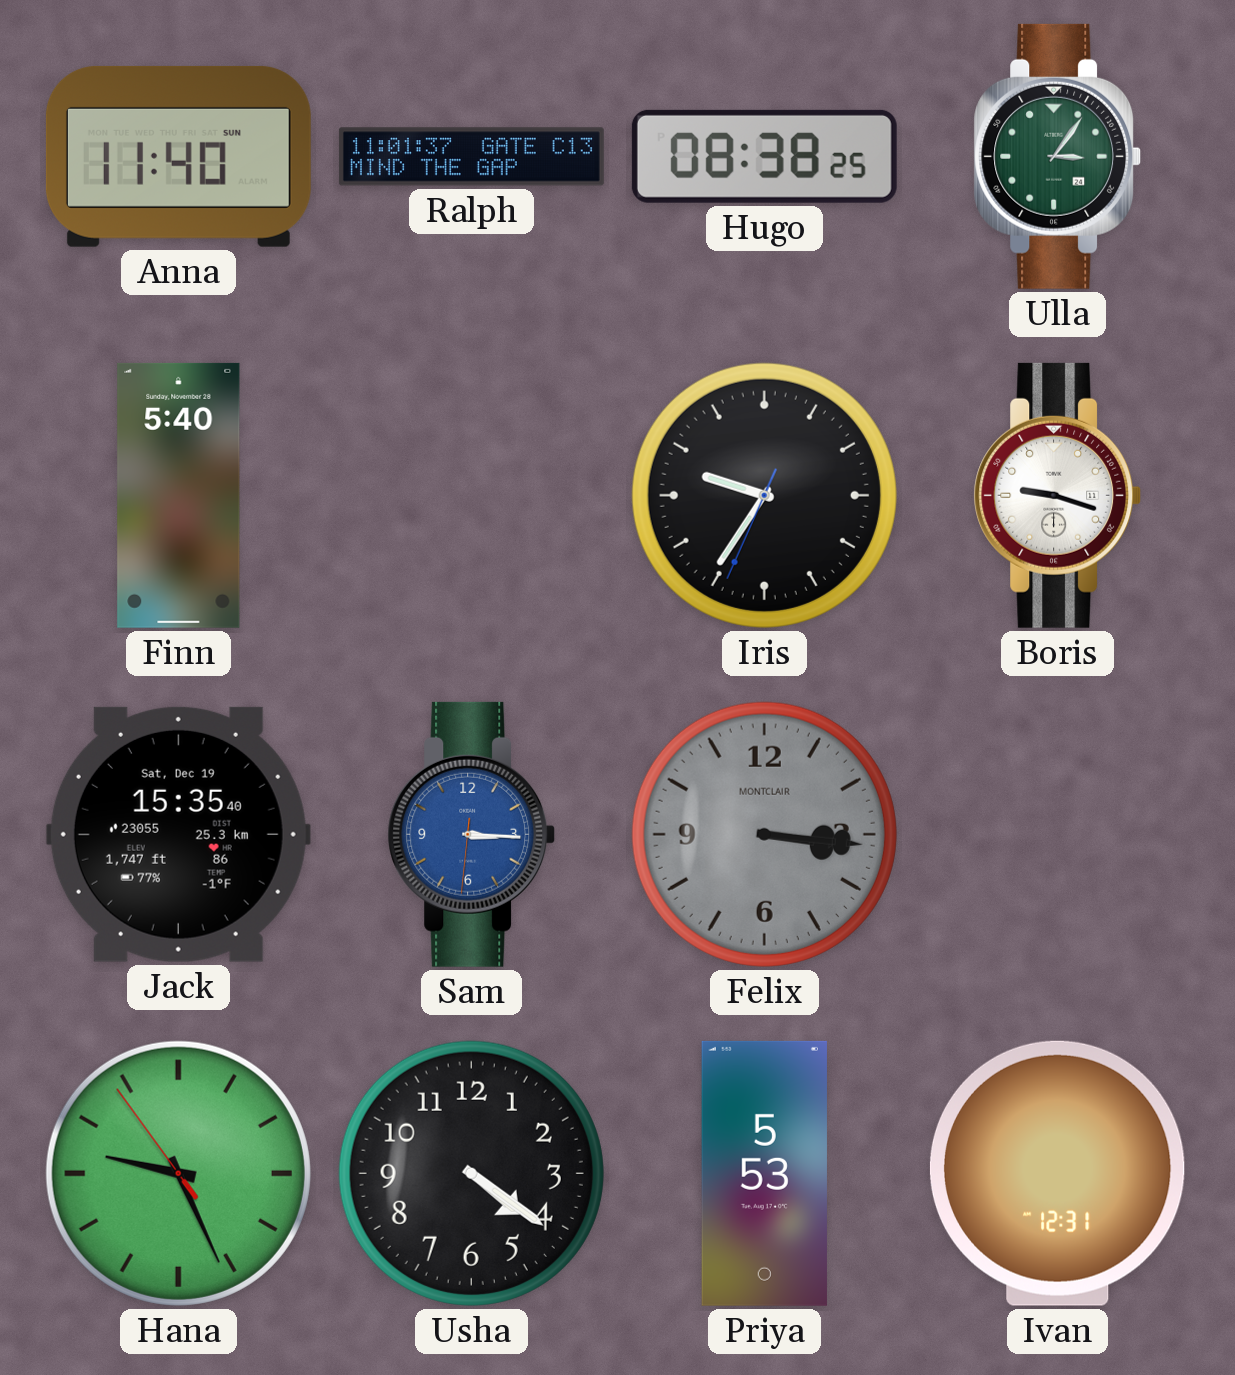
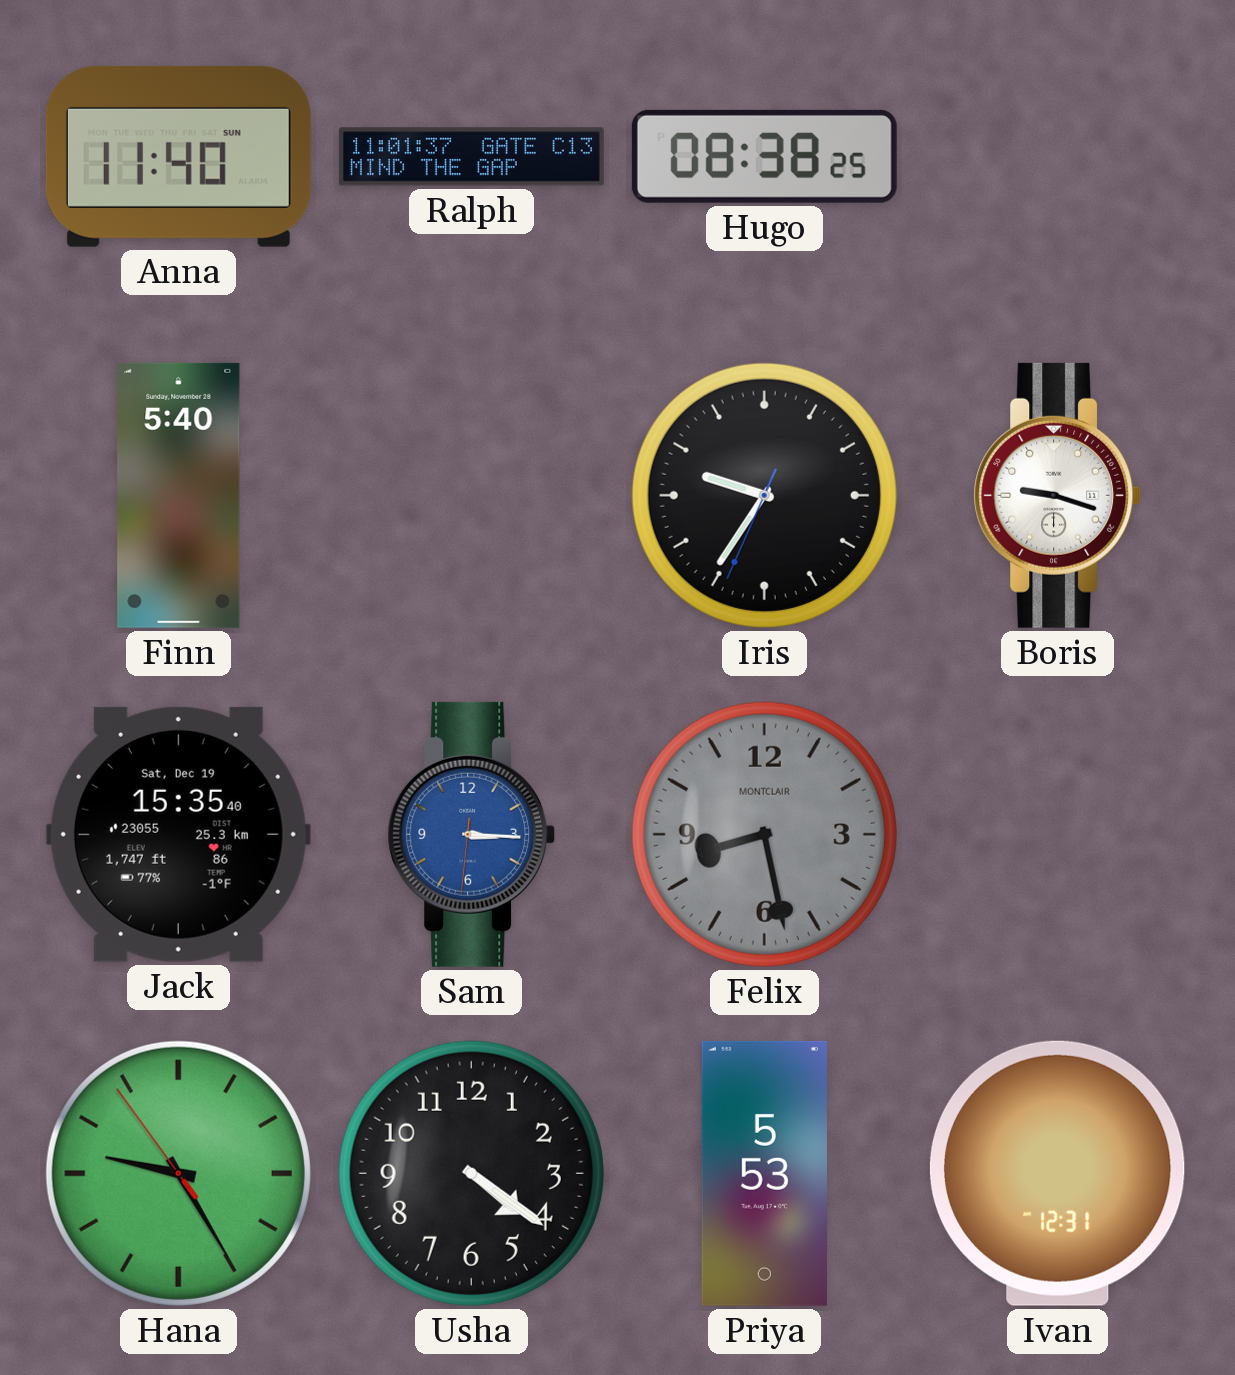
Ulla: 3:06 -> none (1058, 156)
Felix: 3:16 -> 8:28 (764, 834)
Hana: 9:25 -> 9:24 (178, 1173)
